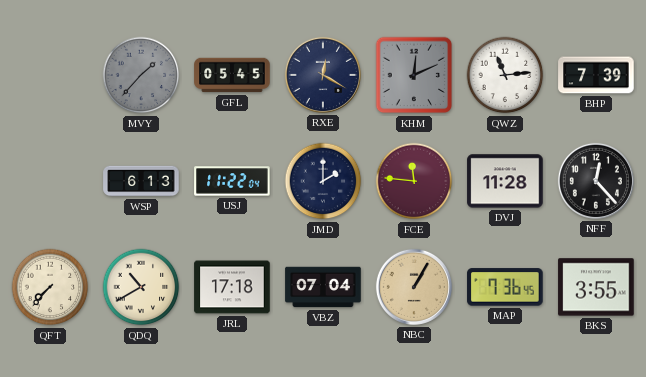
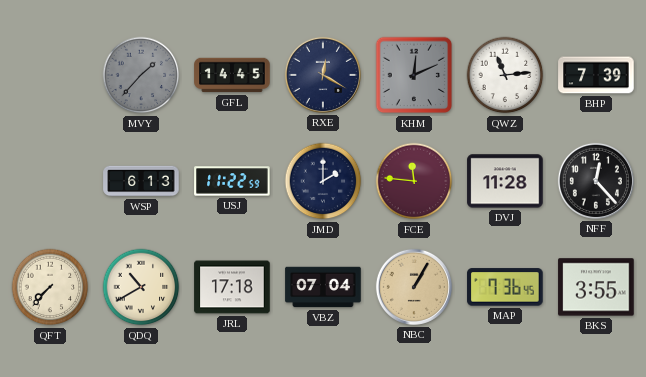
GFL: 05:45 -> 14:45 (232, 75)
USJ: 11:22:04 -> 11:22:59 (232, 181)
